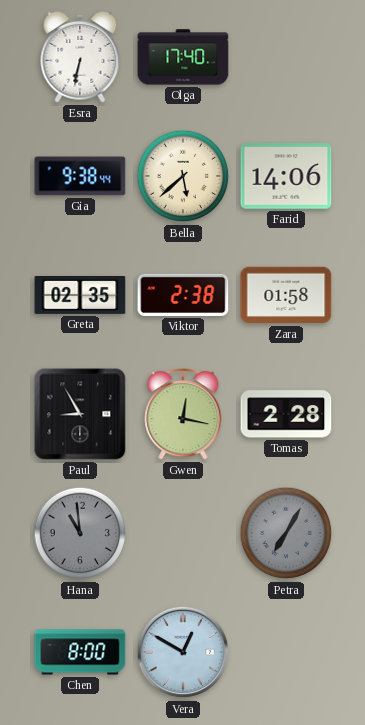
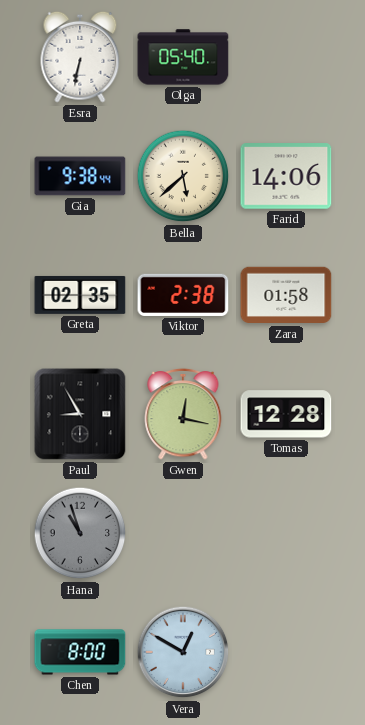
Olga: 17:40 -> 05:40 (183, 57)
Tomas: 2:28 -> 12:28 (286, 414)
Hana: 10:59 -> 10:57 (80, 533)
Petra: 7:05 -> none (286, 533)
